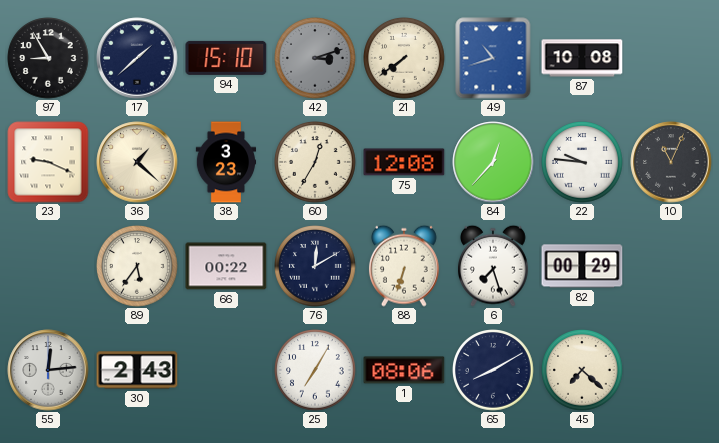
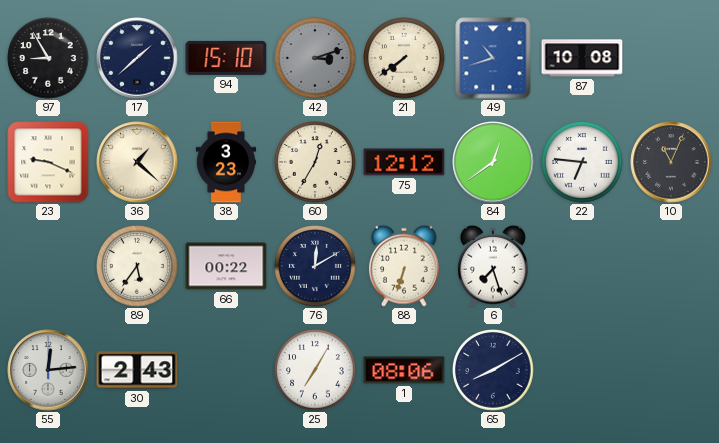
75: 12:08 -> 12:12 (404, 162)
84: 12:37 -> 12:39 (493, 162)
22: 9:46 -> 6:46 (582, 162)
82: 00:29 -> none (582, 266)
45: 7:22 -> none (582, 370)
